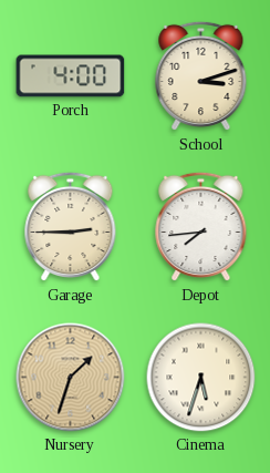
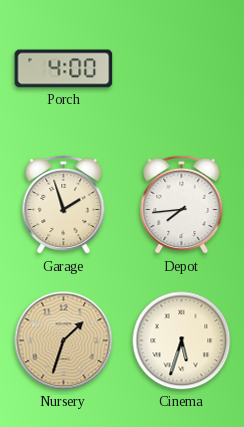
School: 3:12 -> none (201, 76)
Garage: 2:45 -> 1:57 (64, 205)
